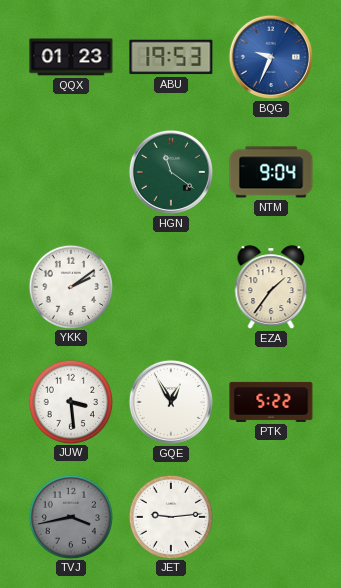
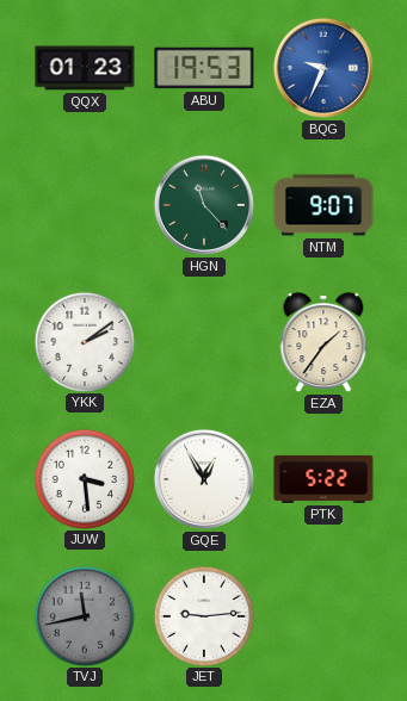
HGN: 11:21 -> 11:23 (204, 205)
NTM: 9:04 -> 9:07 (323, 205)
TVJ: 3:43 -> 11:43 (84, 615)
